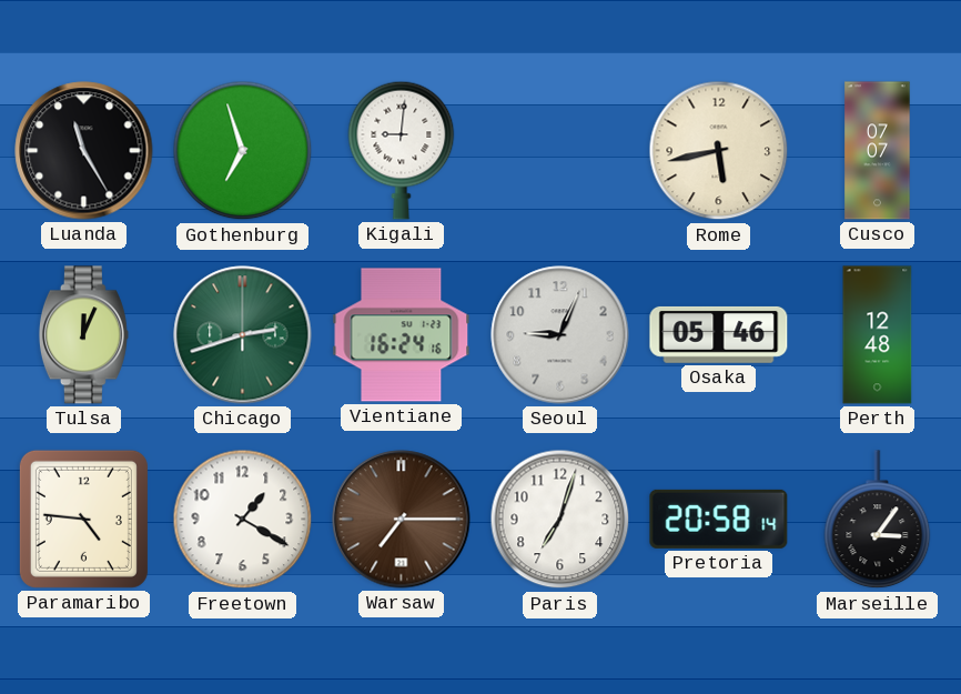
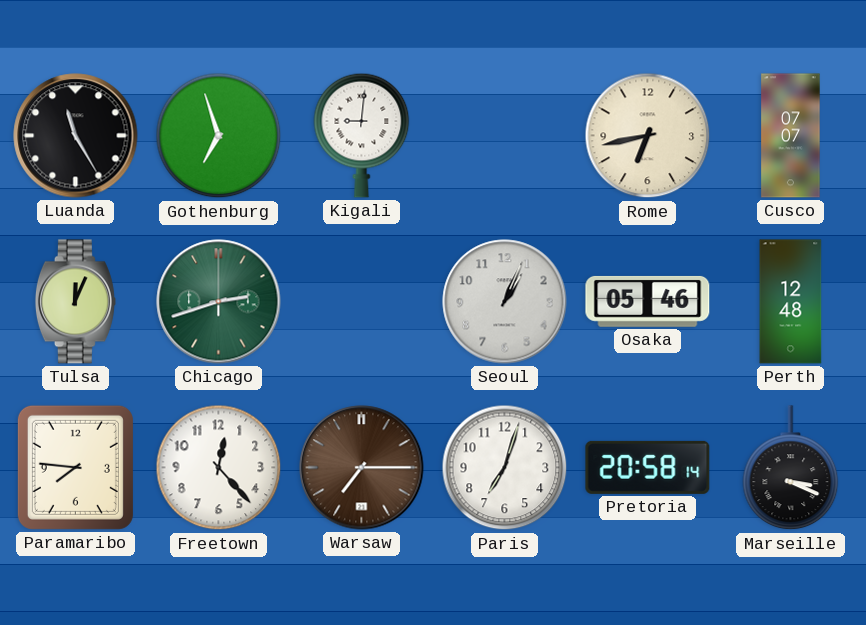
Rome: 5:43 -> 6:43 (648, 136)
Vientiane: 16:24 -> none (402, 335)
Seoul: 9:04 -> 1:04 (505, 302)
Paramaribo: 4:46 -> 7:46 (75, 467)
Freetown: 1:20 -> 12:23 (219, 468)
Marseille: 3:06 -> 3:19 (791, 468)
